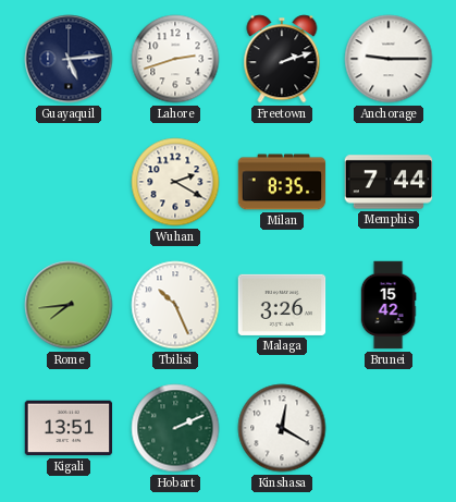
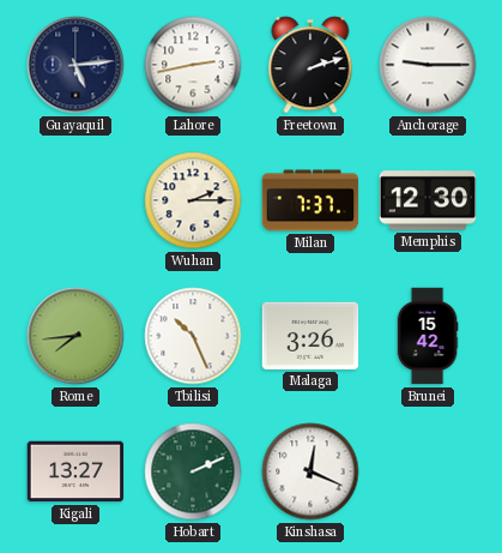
Lahore: 2:42 -> 2:43 (193, 65)
Wuhan: 2:20 -> 2:15 (193, 200)
Milan: 8:35 -> 7:37 (310, 200)
Memphis: 7:44 -> 12:30 (428, 200)
Kigali: 13:51 -> 13:27 (75, 471)
Kinshasa: 12:20 -> 12:19 (310, 471)
